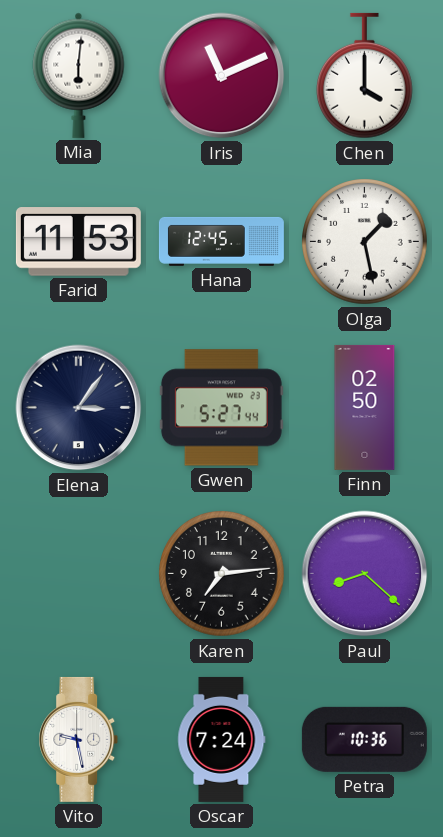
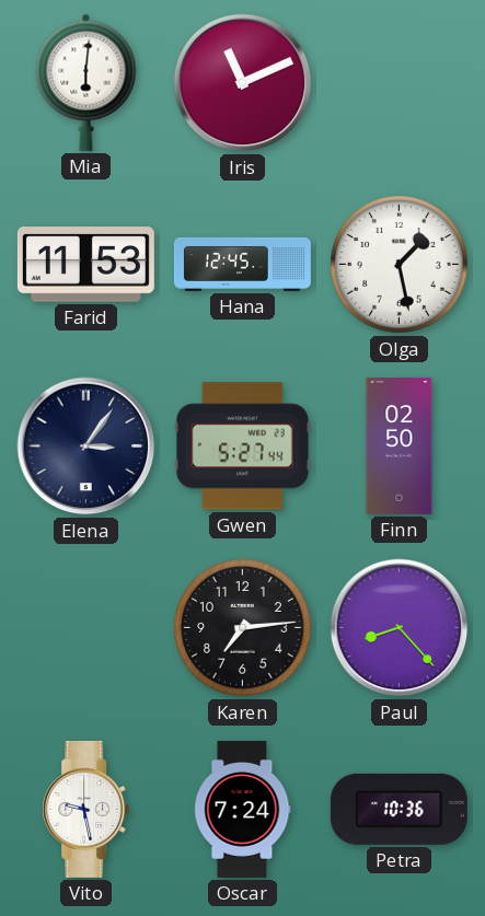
Chen: 4:00 -> none (365, 76)
Paul: 8:22 -> 8:23 (400, 628)
